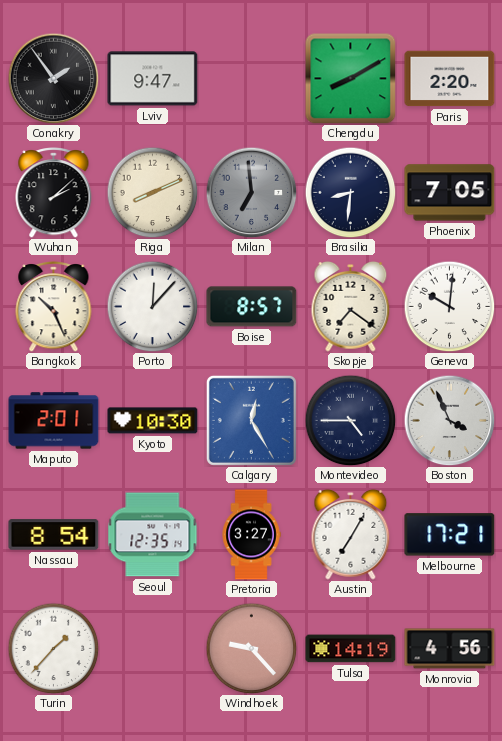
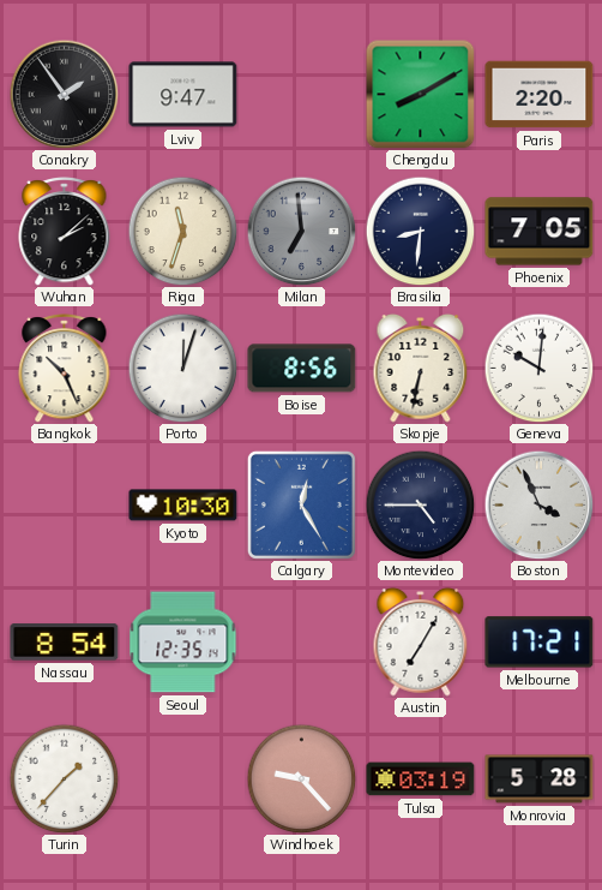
Riga: 8:11 -> 11:33 (182, 231)
Porto: 12:07 -> 12:03 (182, 368)
Boise: 8:57 -> 8:56 (302, 369)
Skopje: 7:21 -> 6:32 (421, 368)
Maputo: 2:01 -> none (54, 421)
Pretoria: 3:27 -> none (251, 535)
Tulsa: 14:19 -> 03:19 (421, 780)
Monrovia: 4:56 -> 5:28 (540, 780)
